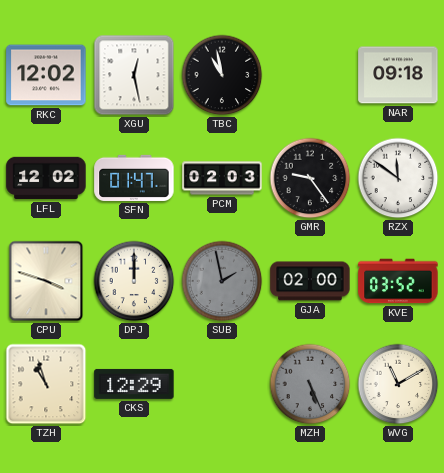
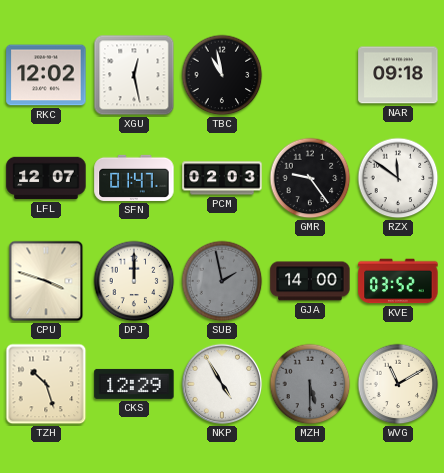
LFL: 12:02 -> 12:07 (46, 178)
GJA: 02:00 -> 14:00 (310, 281)
TZH: 10:57 -> 10:27 (46, 384)
NKP: none -> 4:55 (222, 384)
MZH: 5:26 -> 5:30 (310, 384)
